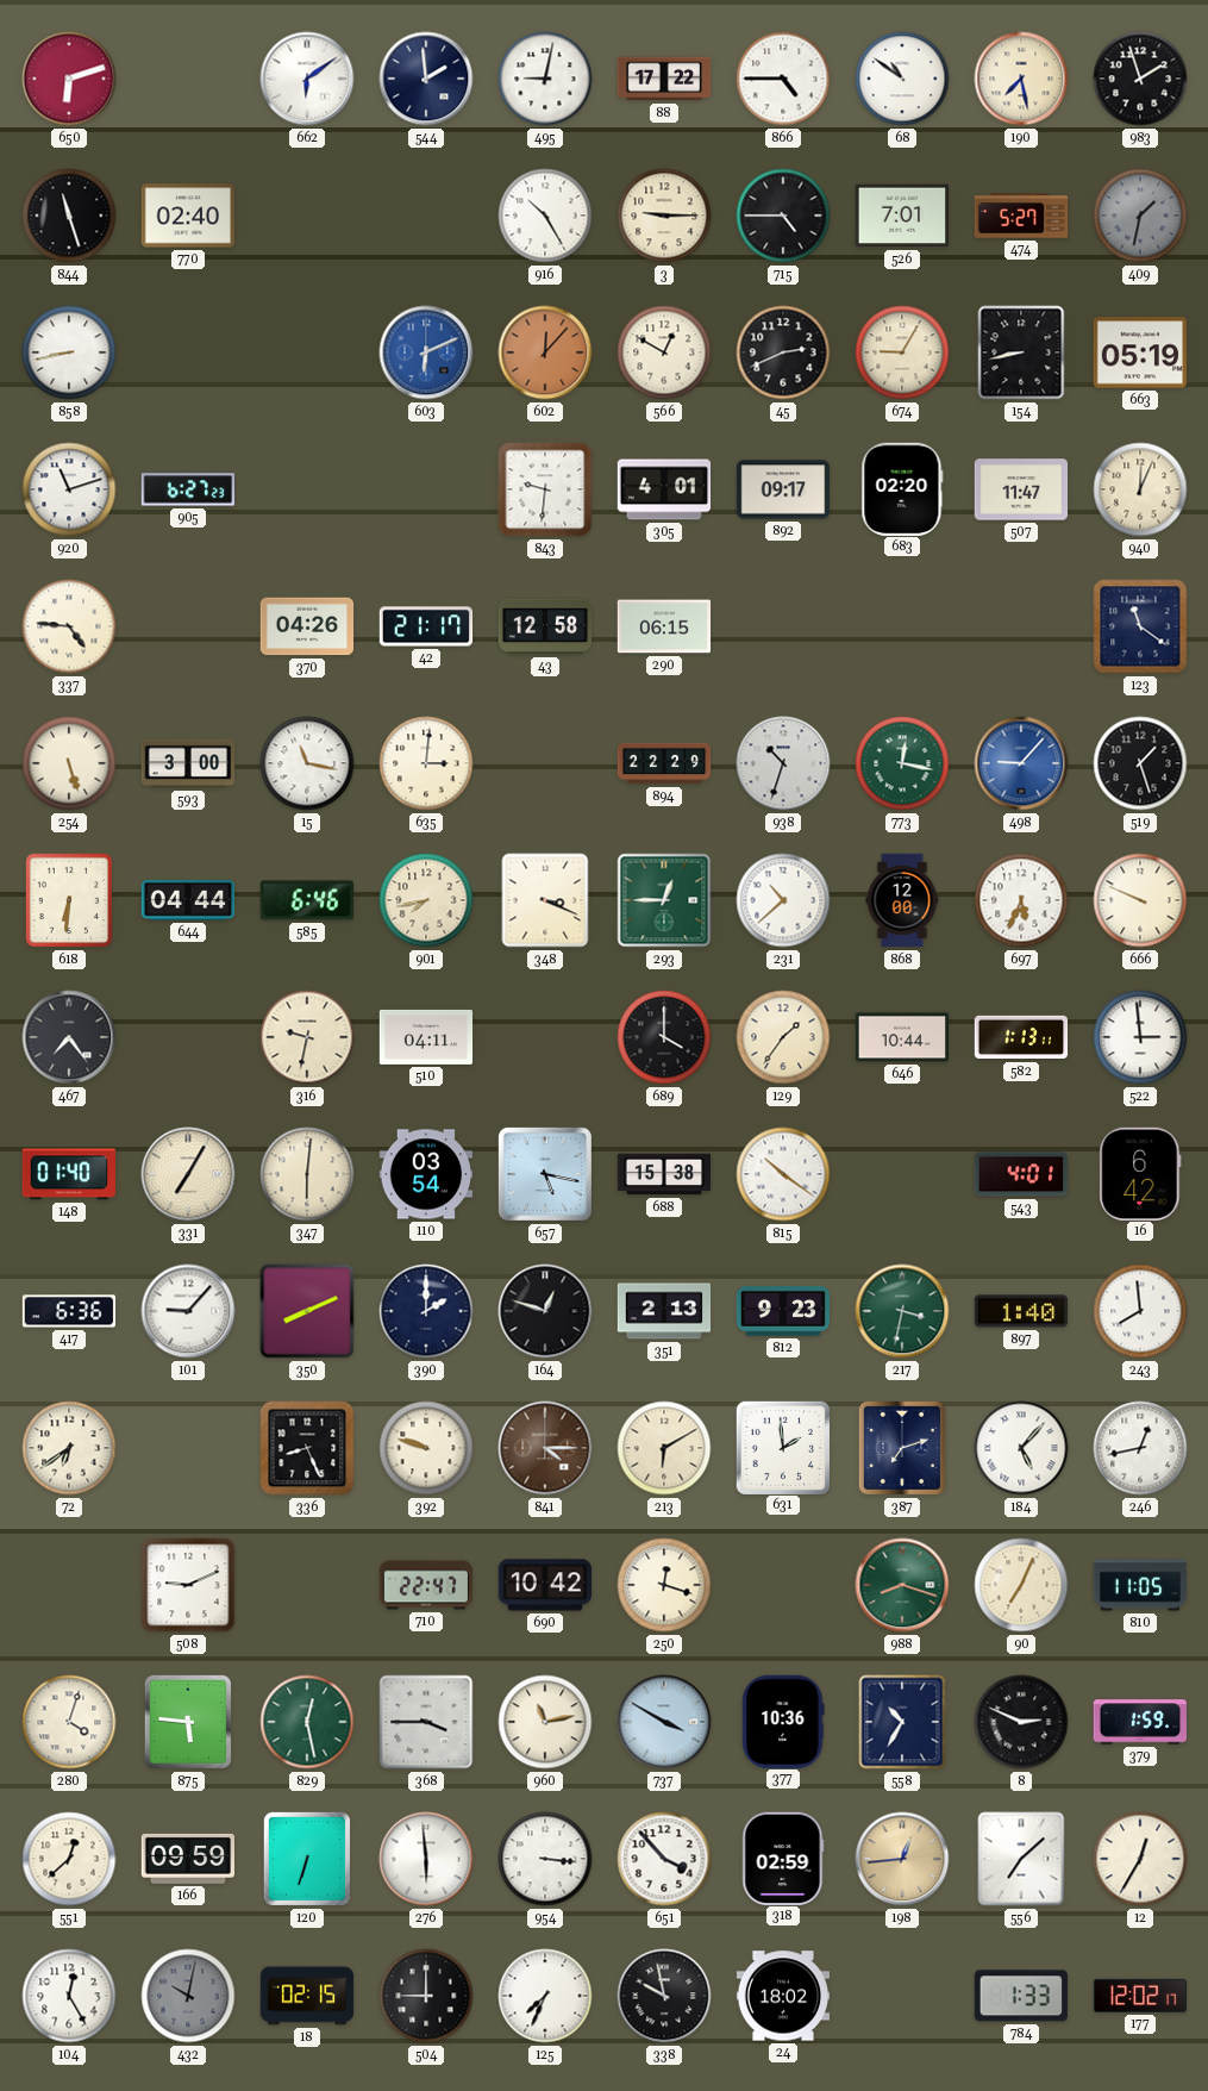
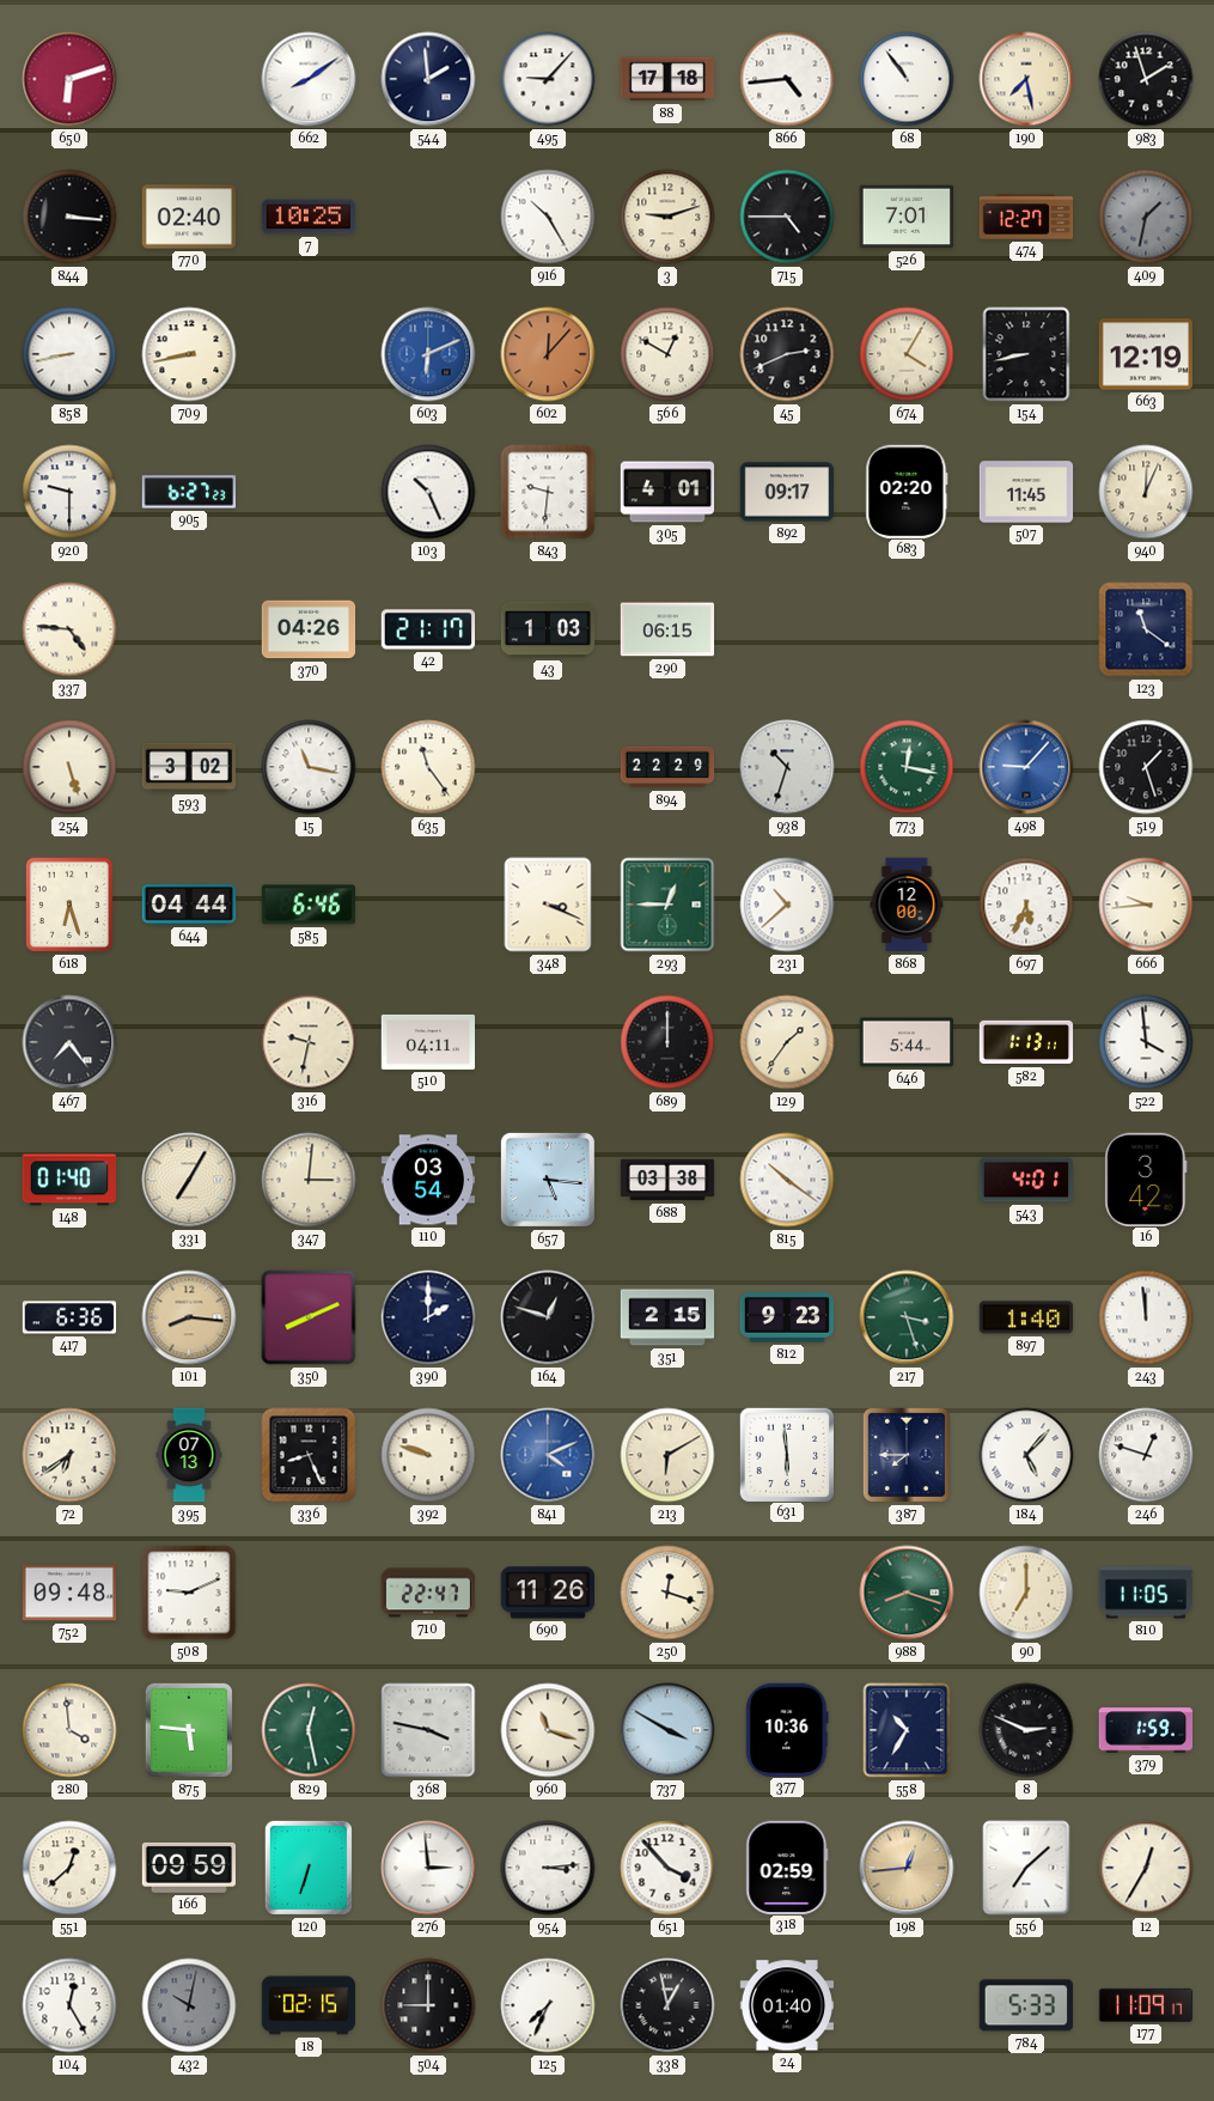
662: 6:09 -> 8:09 (309, 79)
495: 9:02 -> 9:07 (548, 79)
88: 17:22 -> 17:18 (667, 79)
866: 4:45 -> 4:44 (787, 79)
68: 10:51 -> 10:54 (907, 79)
844: 11:27 -> 3:16 (69, 217)
7: none -> 10:25 (309, 217)
3: 9:15 -> 9:12 (667, 217)
474: 5:27 -> 12:27 (1026, 217)
709: none -> 8:43 (189, 354)
674: 9:05 -> 4:05 (907, 354)
663: 05:19 -> 12:19 (1145, 354)
920: 11:12 -> 9:30 (69, 492)
103: none -> 10:26 (428, 492)
507: 11:47 -> 11:45 (1026, 492)
43: 12:58 -> 1:03 (548, 629)
593: 3:00 -> 3:02 (189, 767)
635: 3:01 -> 11:24 (428, 767)
618: 6:31 -> 6:27 (68, 905)
901: 7:43 -> none (426, 900)
666: 9:49 -> 9:44 (1146, 905)
689: 4:00 -> 12:00 (667, 1042)
646: 10:44 -> 5:44 (907, 1042)
522: 2:59 -> 3:59 (1146, 1042)
347: 6:01 -> 3:01 (309, 1180)
657: 5:17 -> 5:16 (548, 1180)
688: 15:38 -> 03:38 (667, 1180)
16: 6:42 -> 3:42 (1146, 1179)
101: 9:07 -> 8:16 (189, 1317)
101 dial: white -> champagne (189, 1317)
351: 2:13 -> 2:15 (667, 1317)
217: 3:32 -> 3:27 (907, 1317)
243: 7:59 -> 11:59 (1146, 1317)
395: none -> 07:13 (189, 1455)
841: 4:15 -> 4:11 (548, 1455)
841 dial: brown -> blue (548, 1455)
631: 1:59 -> 5:59 (787, 1454)
387: 7:12 -> 7:45 (907, 1455)
246: 12:43 -> 12:48 (1146, 1455)
752: none -> 09:48 (69, 1593)
690: 10:42 -> 11:26 (548, 1593)
90: 7:04 -> 7:00 (1026, 1593)
280: 4:03 -> 3:59 (69, 1730)
368: 3:45 -> 3:47 (428, 1730)
960: 11:13 -> 11:18 (548, 1730)
276: 5:59 -> 2:59 (428, 1868)
954: 3:16 -> 3:14 (548, 1868)
338: 9:58 -> 12:58 (667, 2005)
24: 18:02 -> 01:40 (787, 2005)
784: 1:33 -> 5:33 (1026, 2005)
177: 12:02 -> 11:09 (1146, 2005)
